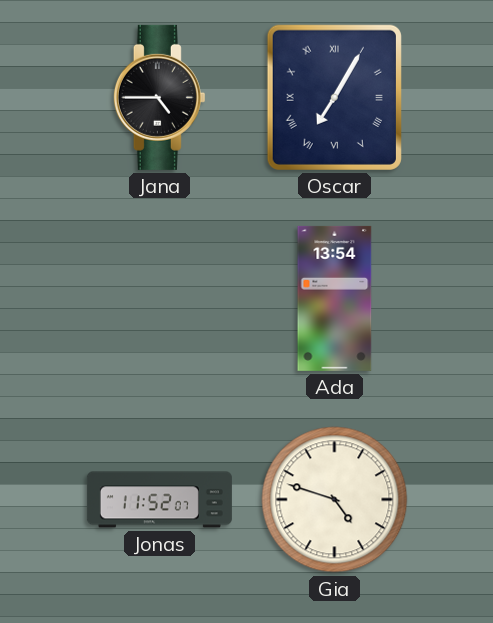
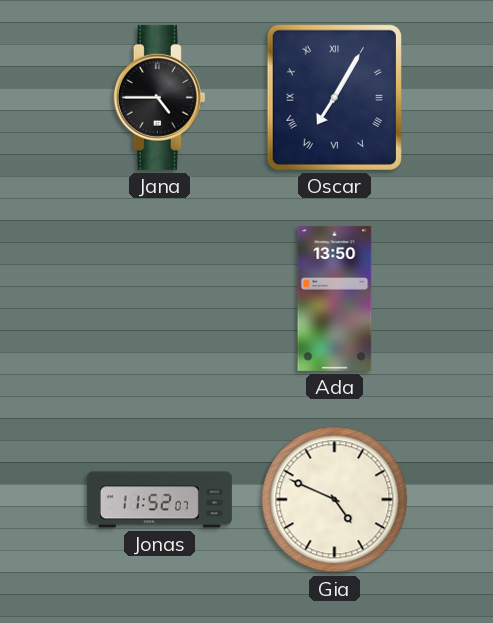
Ada: 13:54 -> 13:50 (335, 298)
Gia: 4:48 -> 4:49 (335, 500)
